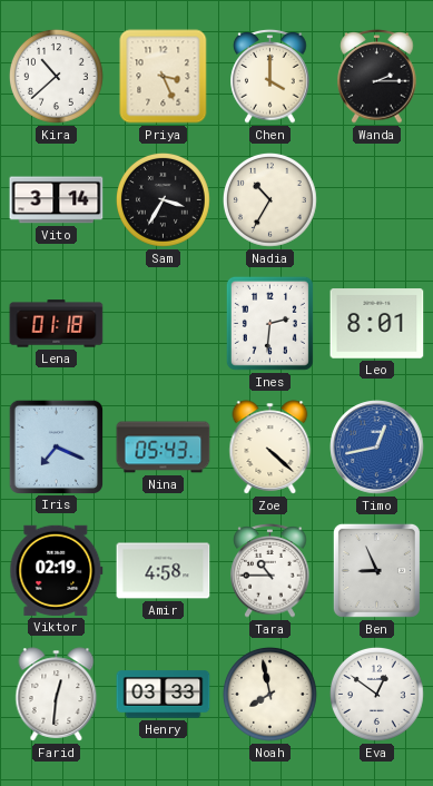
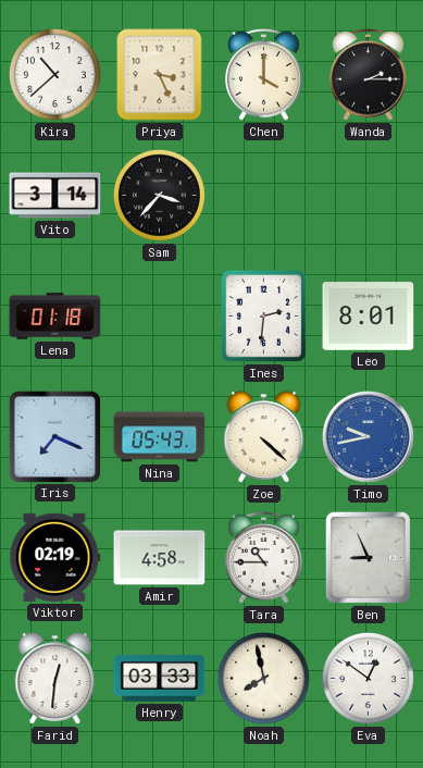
Sam: 3:35 -> 3:37 (160, 195)
Nadia: 10:35 -> none (270, 199)
Timo: 12:43 -> 9:43 (369, 437)
